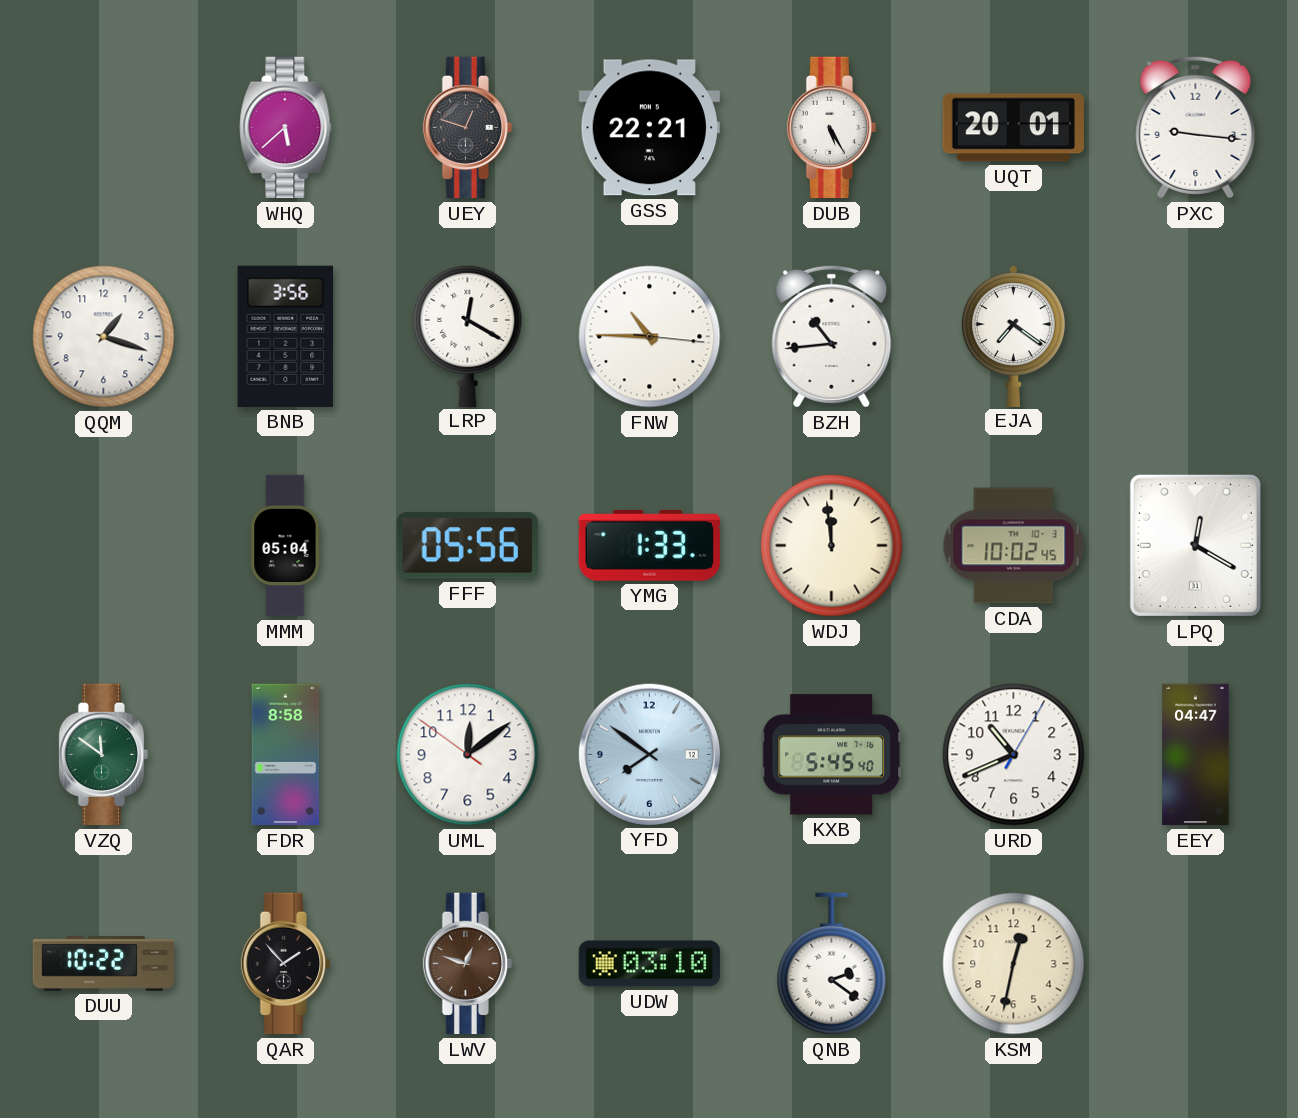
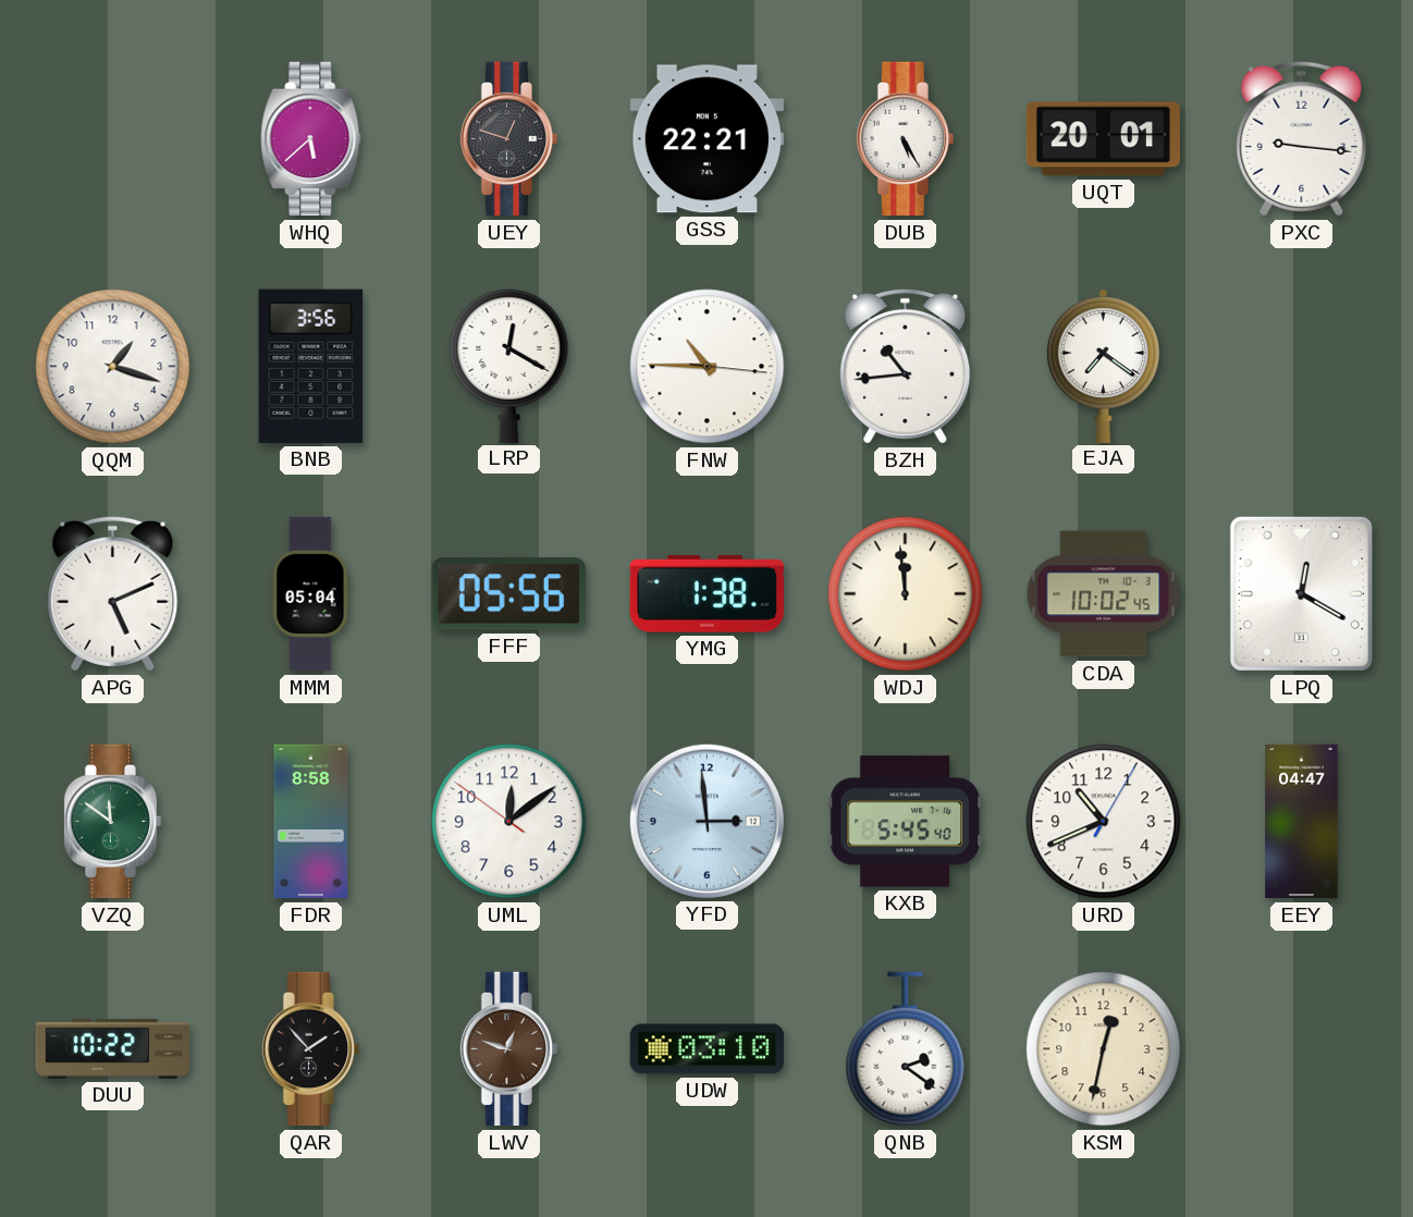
APG: none -> 5:11 (113, 593)
YMG: 1:33 -> 1:38 (706, 594)
YFD: 7:51 -> 2:59 (706, 821)
